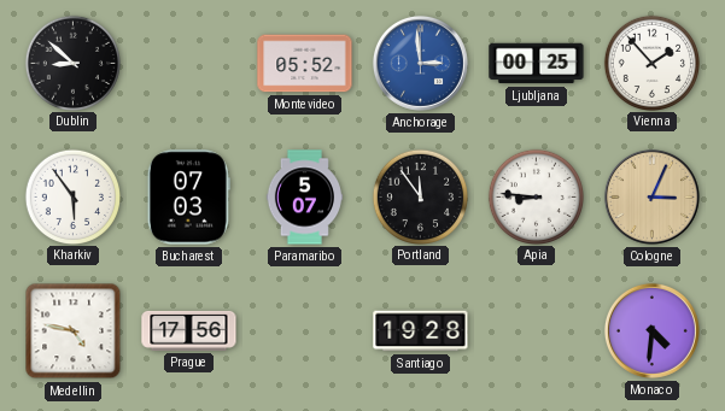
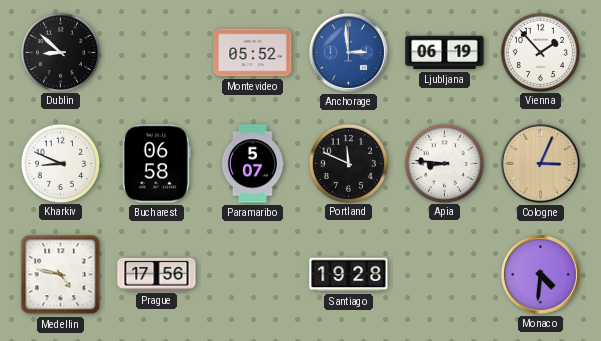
Ljubljana: 00:25 -> 06:19 (445, 53)
Kharkiv: 5:54 -> 8:49 (60, 163)
Bucharest: 07:03 -> 06:58 (156, 164)
Portland: 11:54 -> 11:49 (348, 163)
